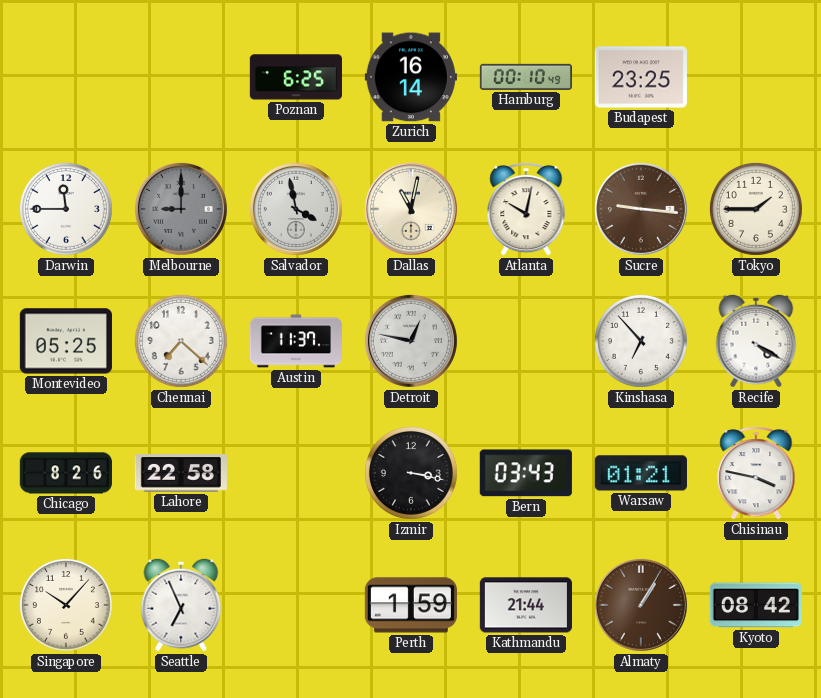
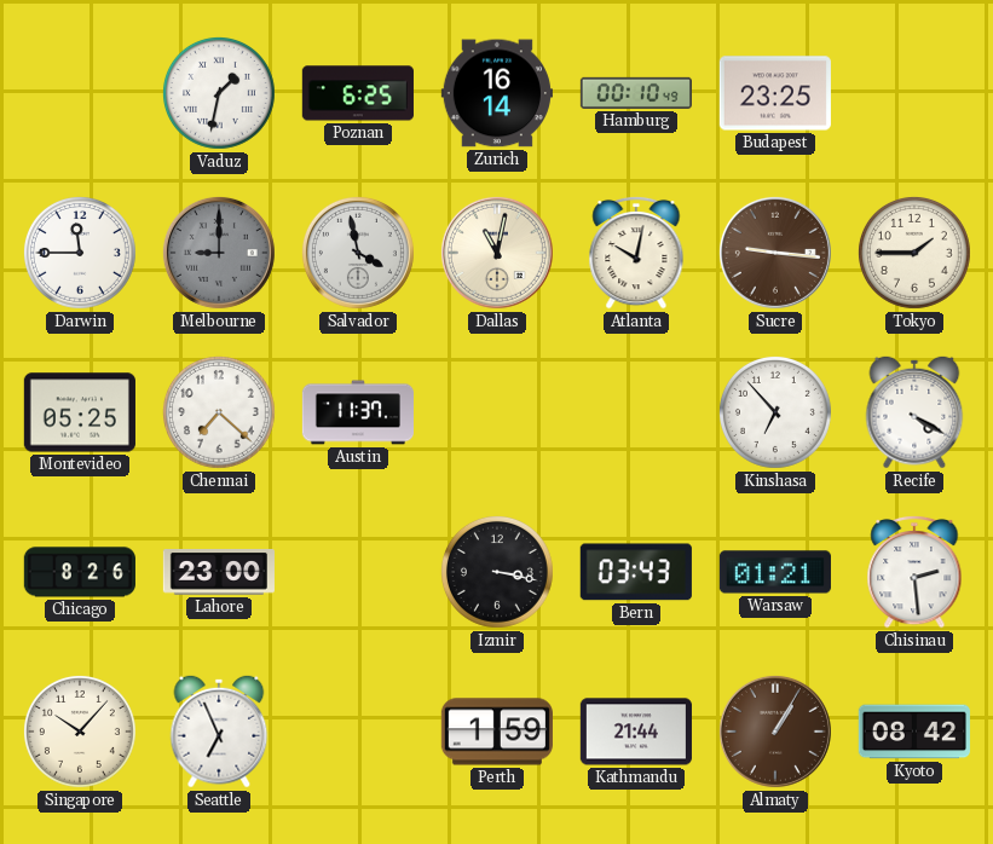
Vaduz: none -> 1:32 (219, 93)
Detroit: 12:47 -> none (411, 341)
Lahore: 22:58 -> 23:00 (219, 572)
Chisinau: 3:47 -> 2:29 (914, 572)
